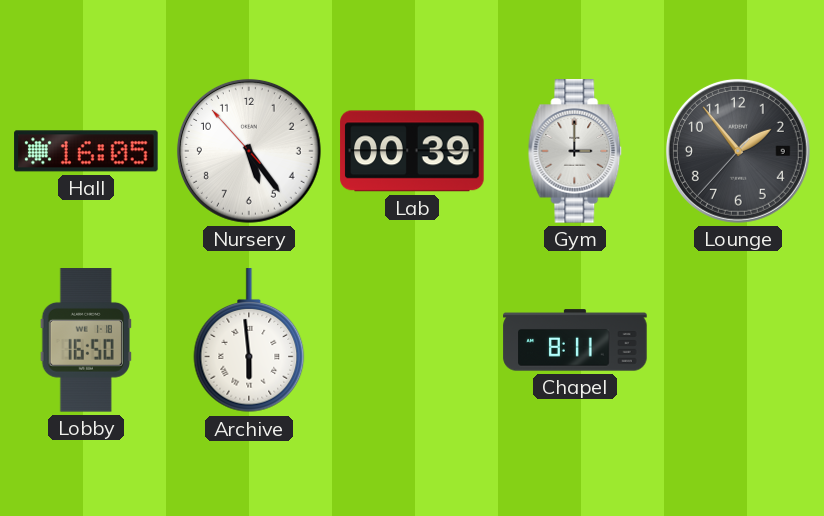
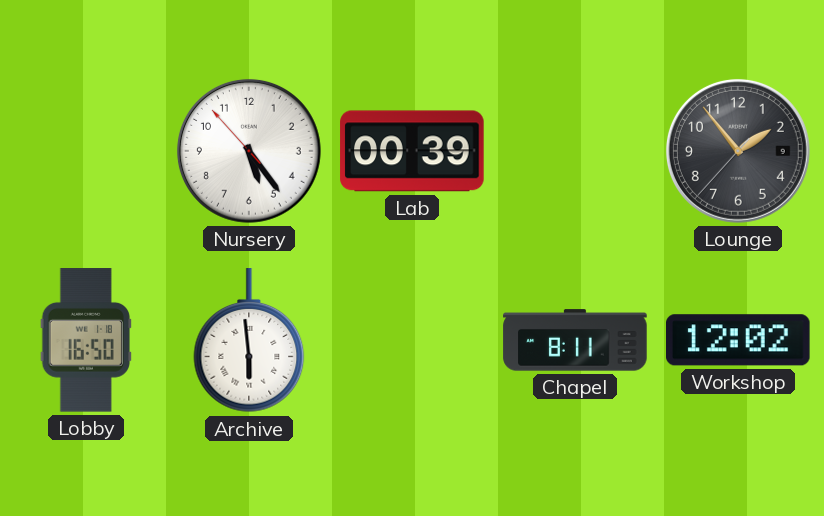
Hall: 16:05 -> none (86, 151)
Gym: 3:00 -> none (575, 151)
Workshop: none -> 12:02 (739, 340)
